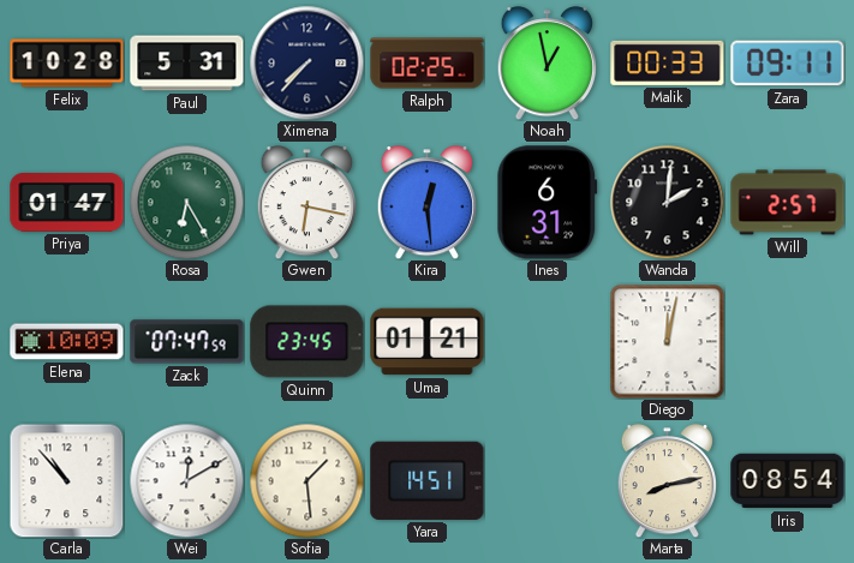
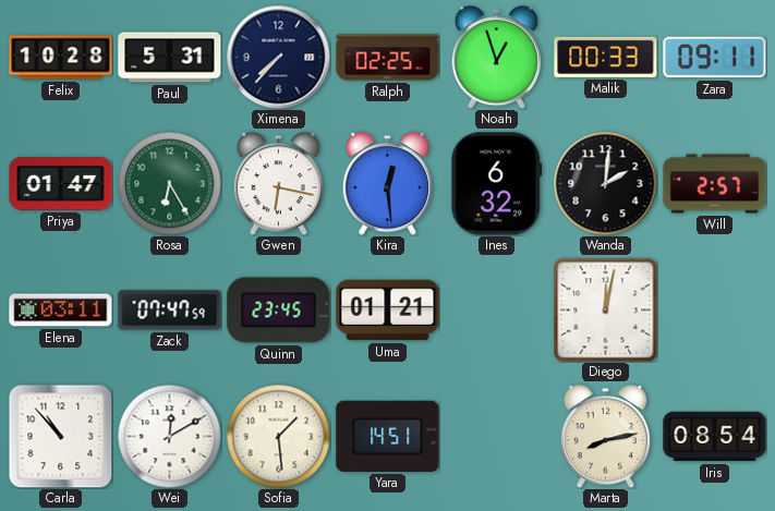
Noah: 12:58 -> 12:57 (496, 58)
Ines: 6:31 -> 6:32 (497, 184)
Elena: 10:09 -> 03:11 (61, 311)
